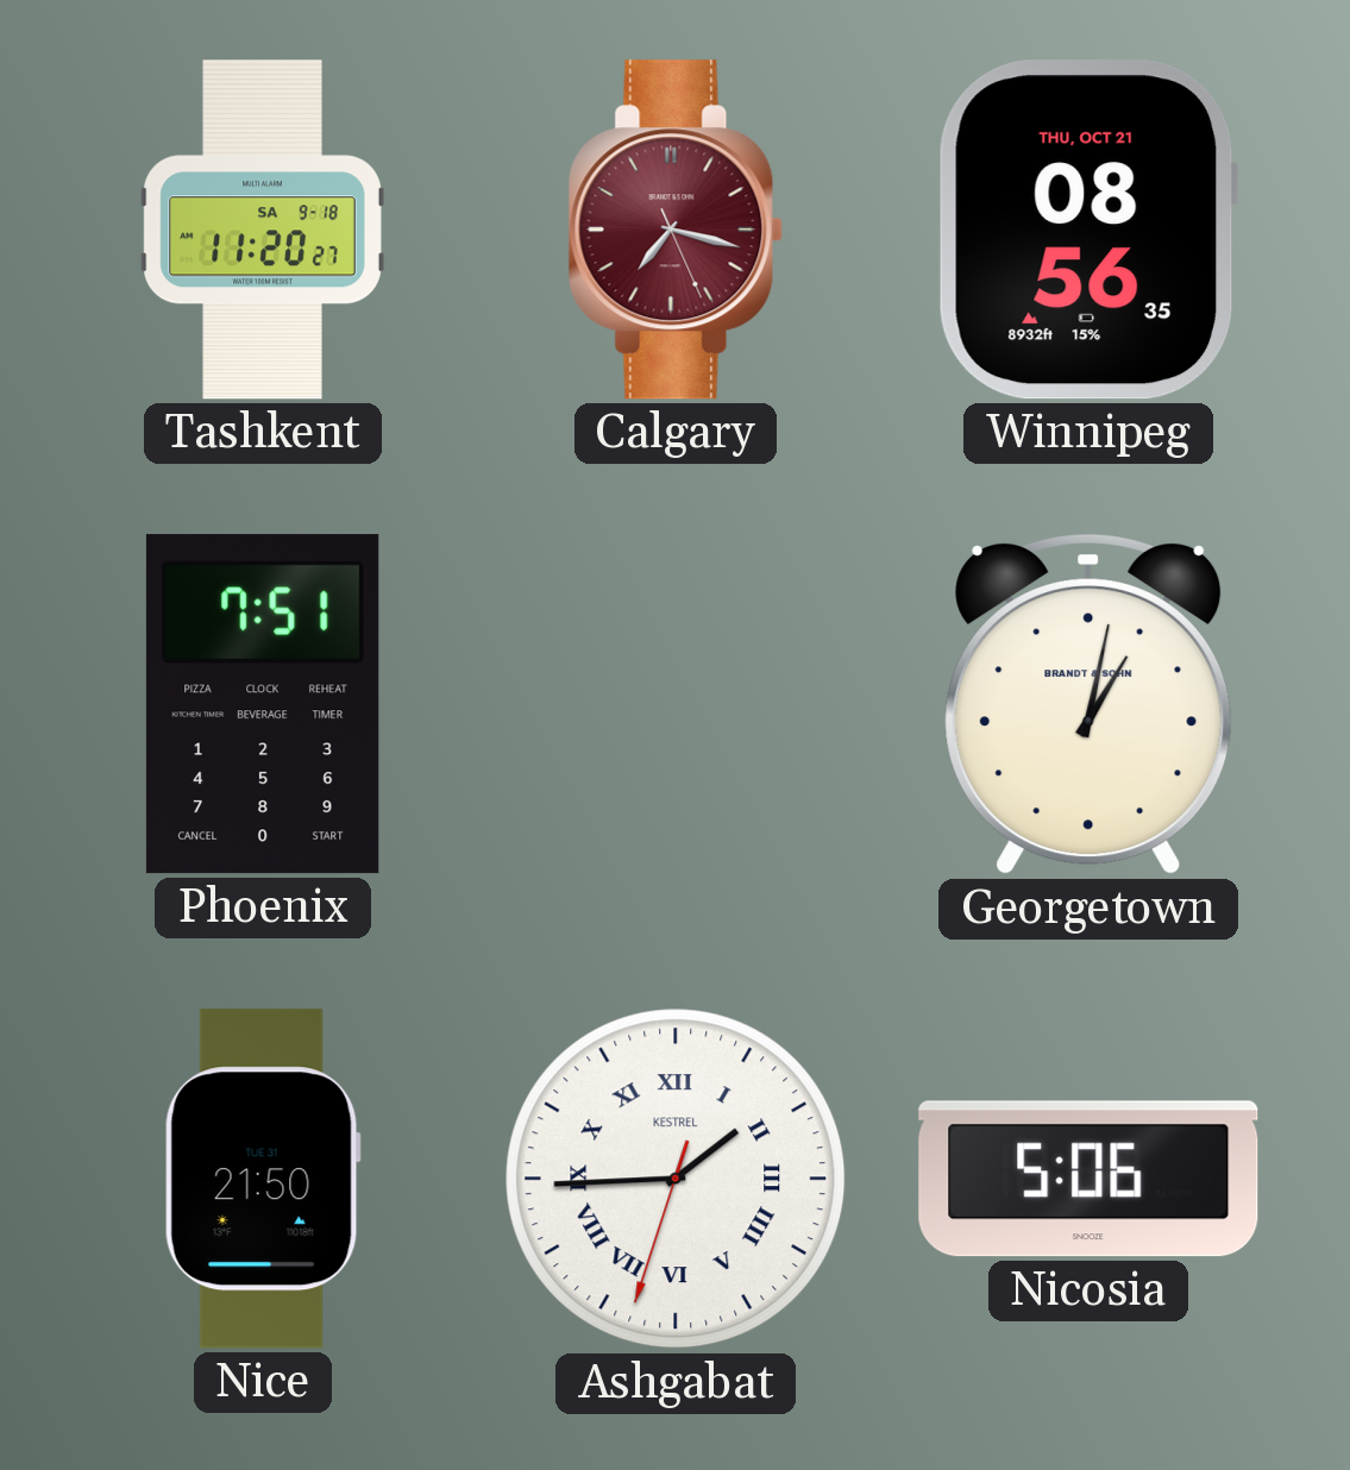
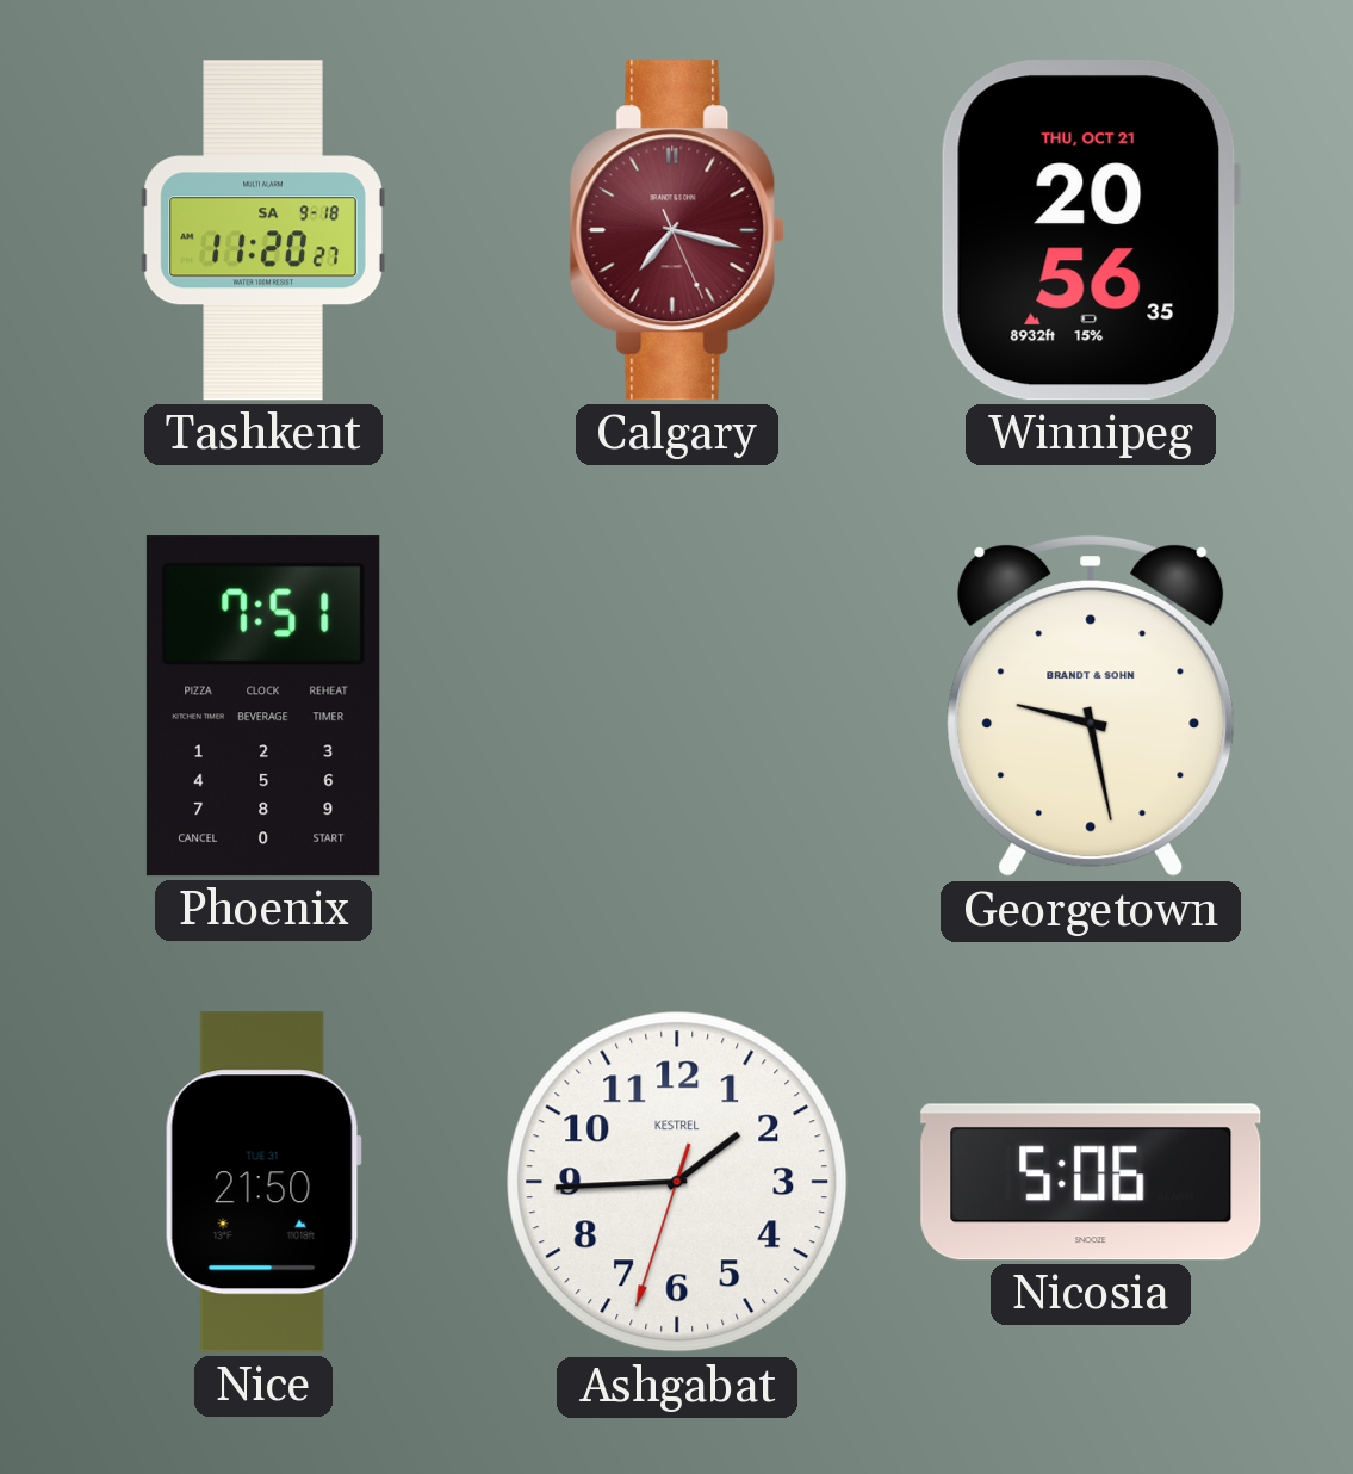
Winnipeg: 08:56 -> 20:56 (1091, 230)
Georgetown: 1:02 -> 9:28 (1091, 707)
Ashgabat numerals: Roman -> Arabic (677, 1182)
